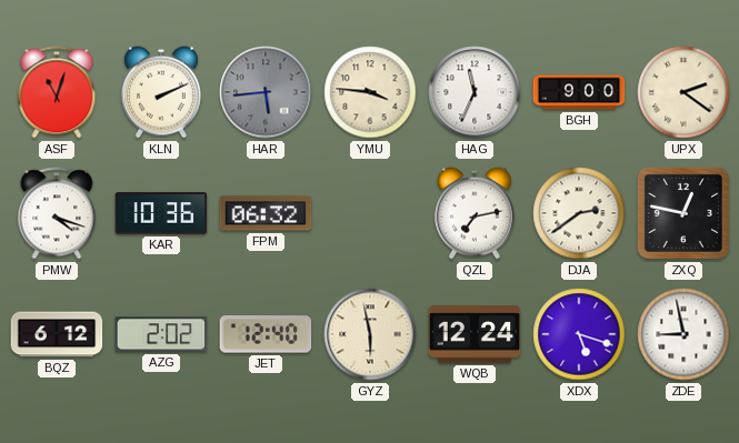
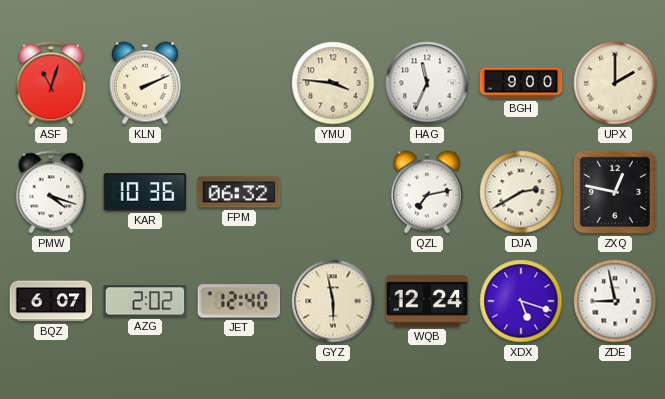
HAR: 5:44 -> none (266, 92)
UPX: 2:21 -> 2:00 (615, 83)
DJA: 2:39 -> 2:40 (521, 192)
BQZ: 6:12 -> 6:07 (51, 301)
